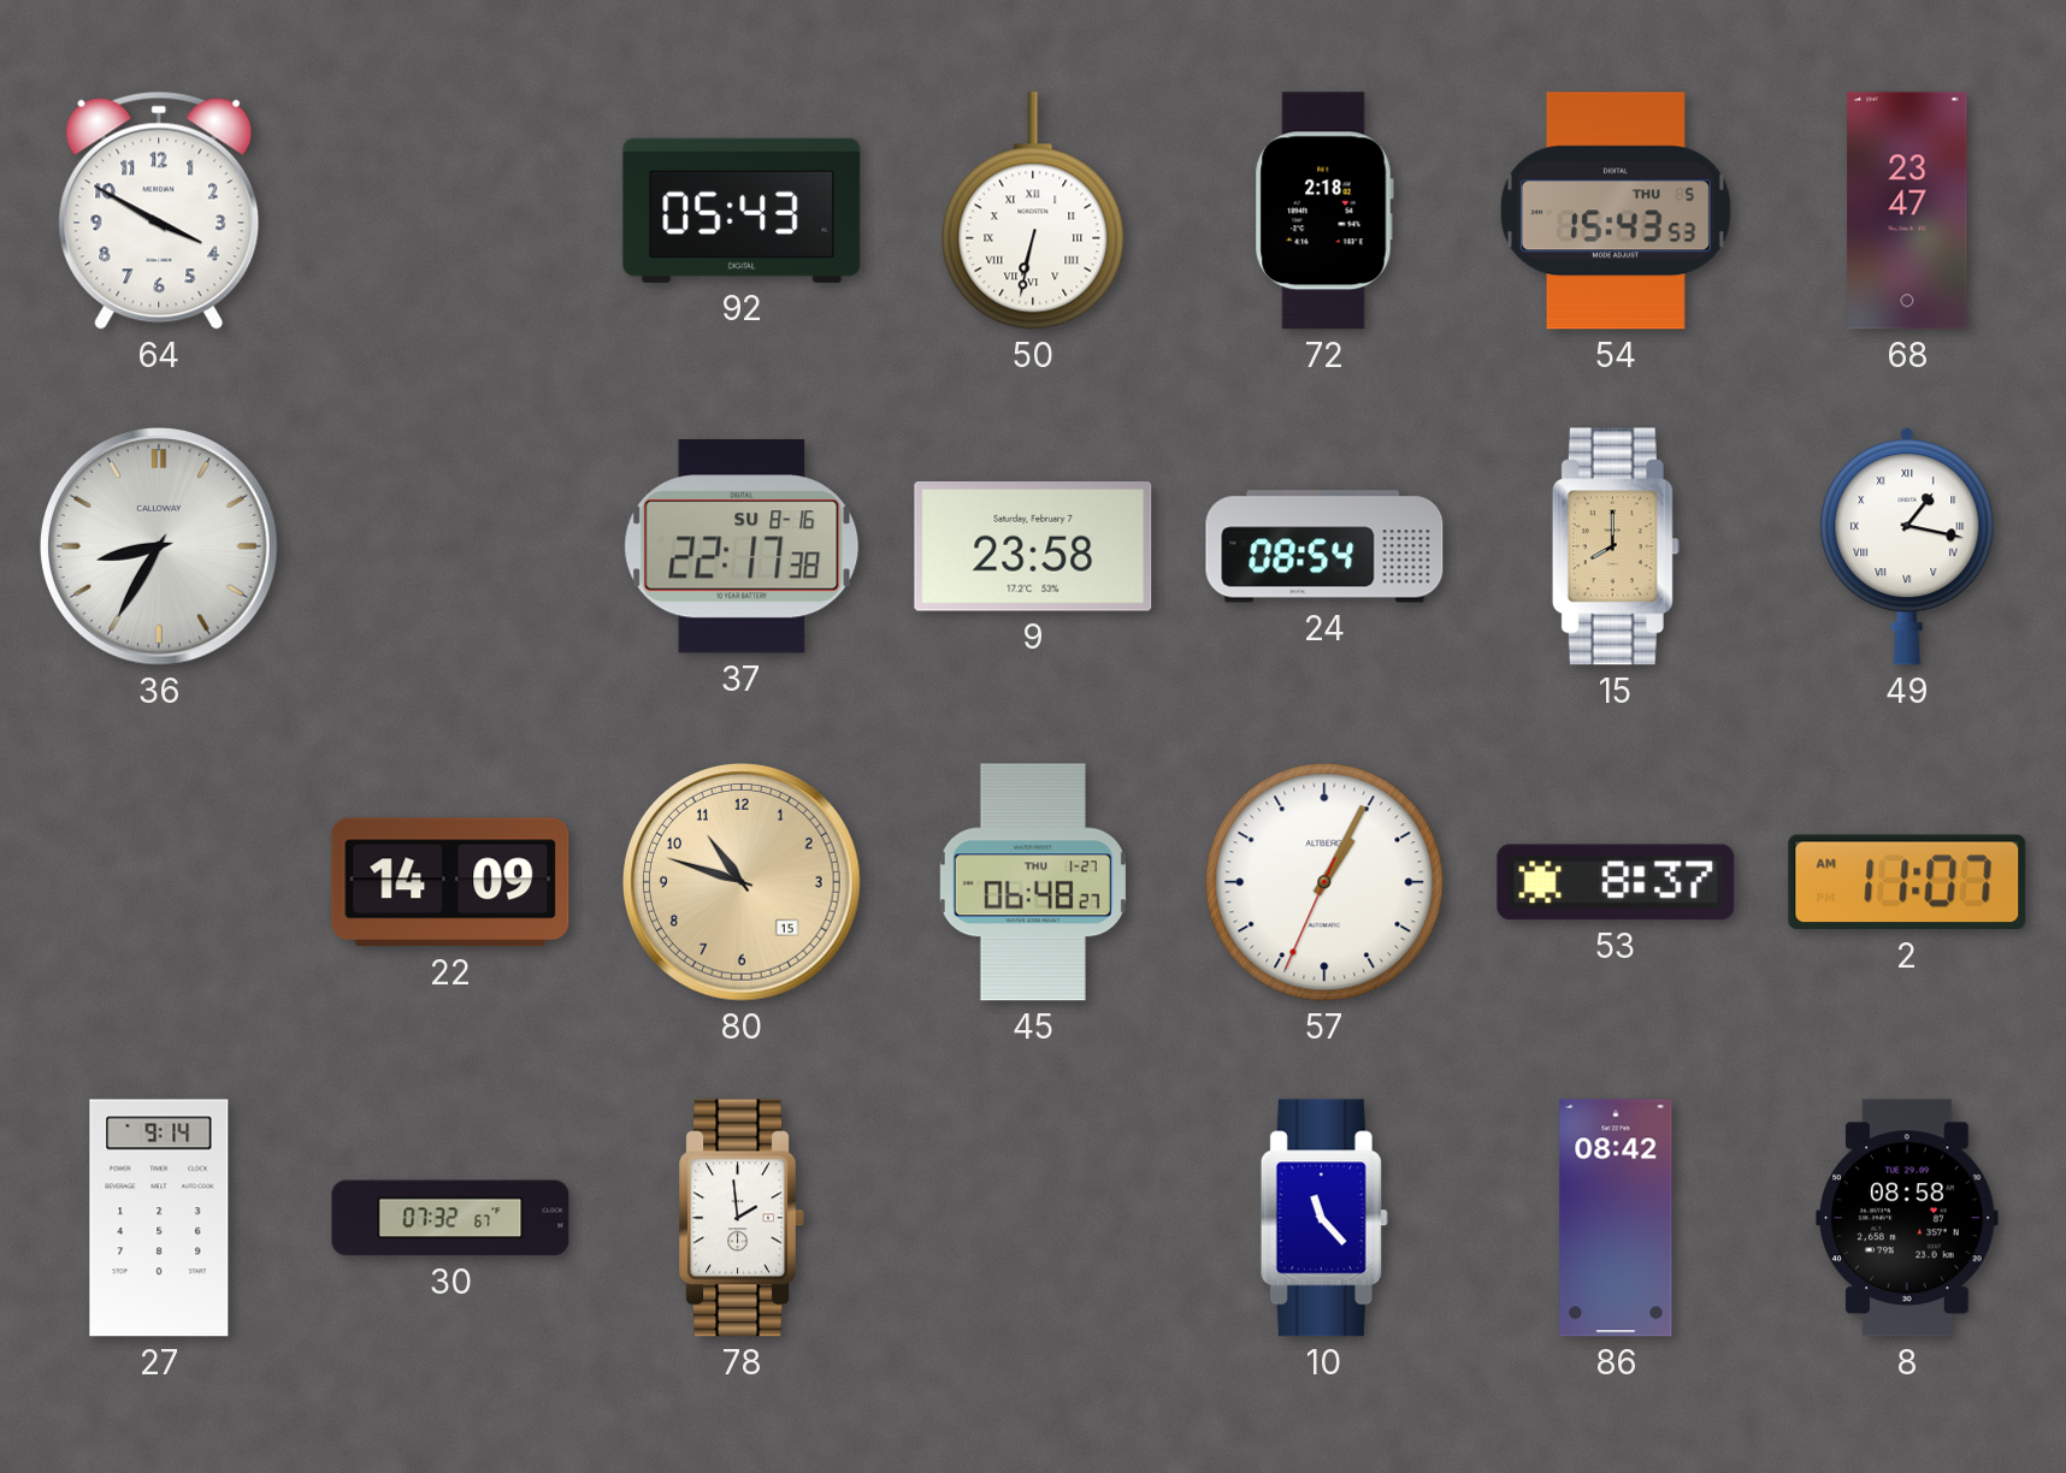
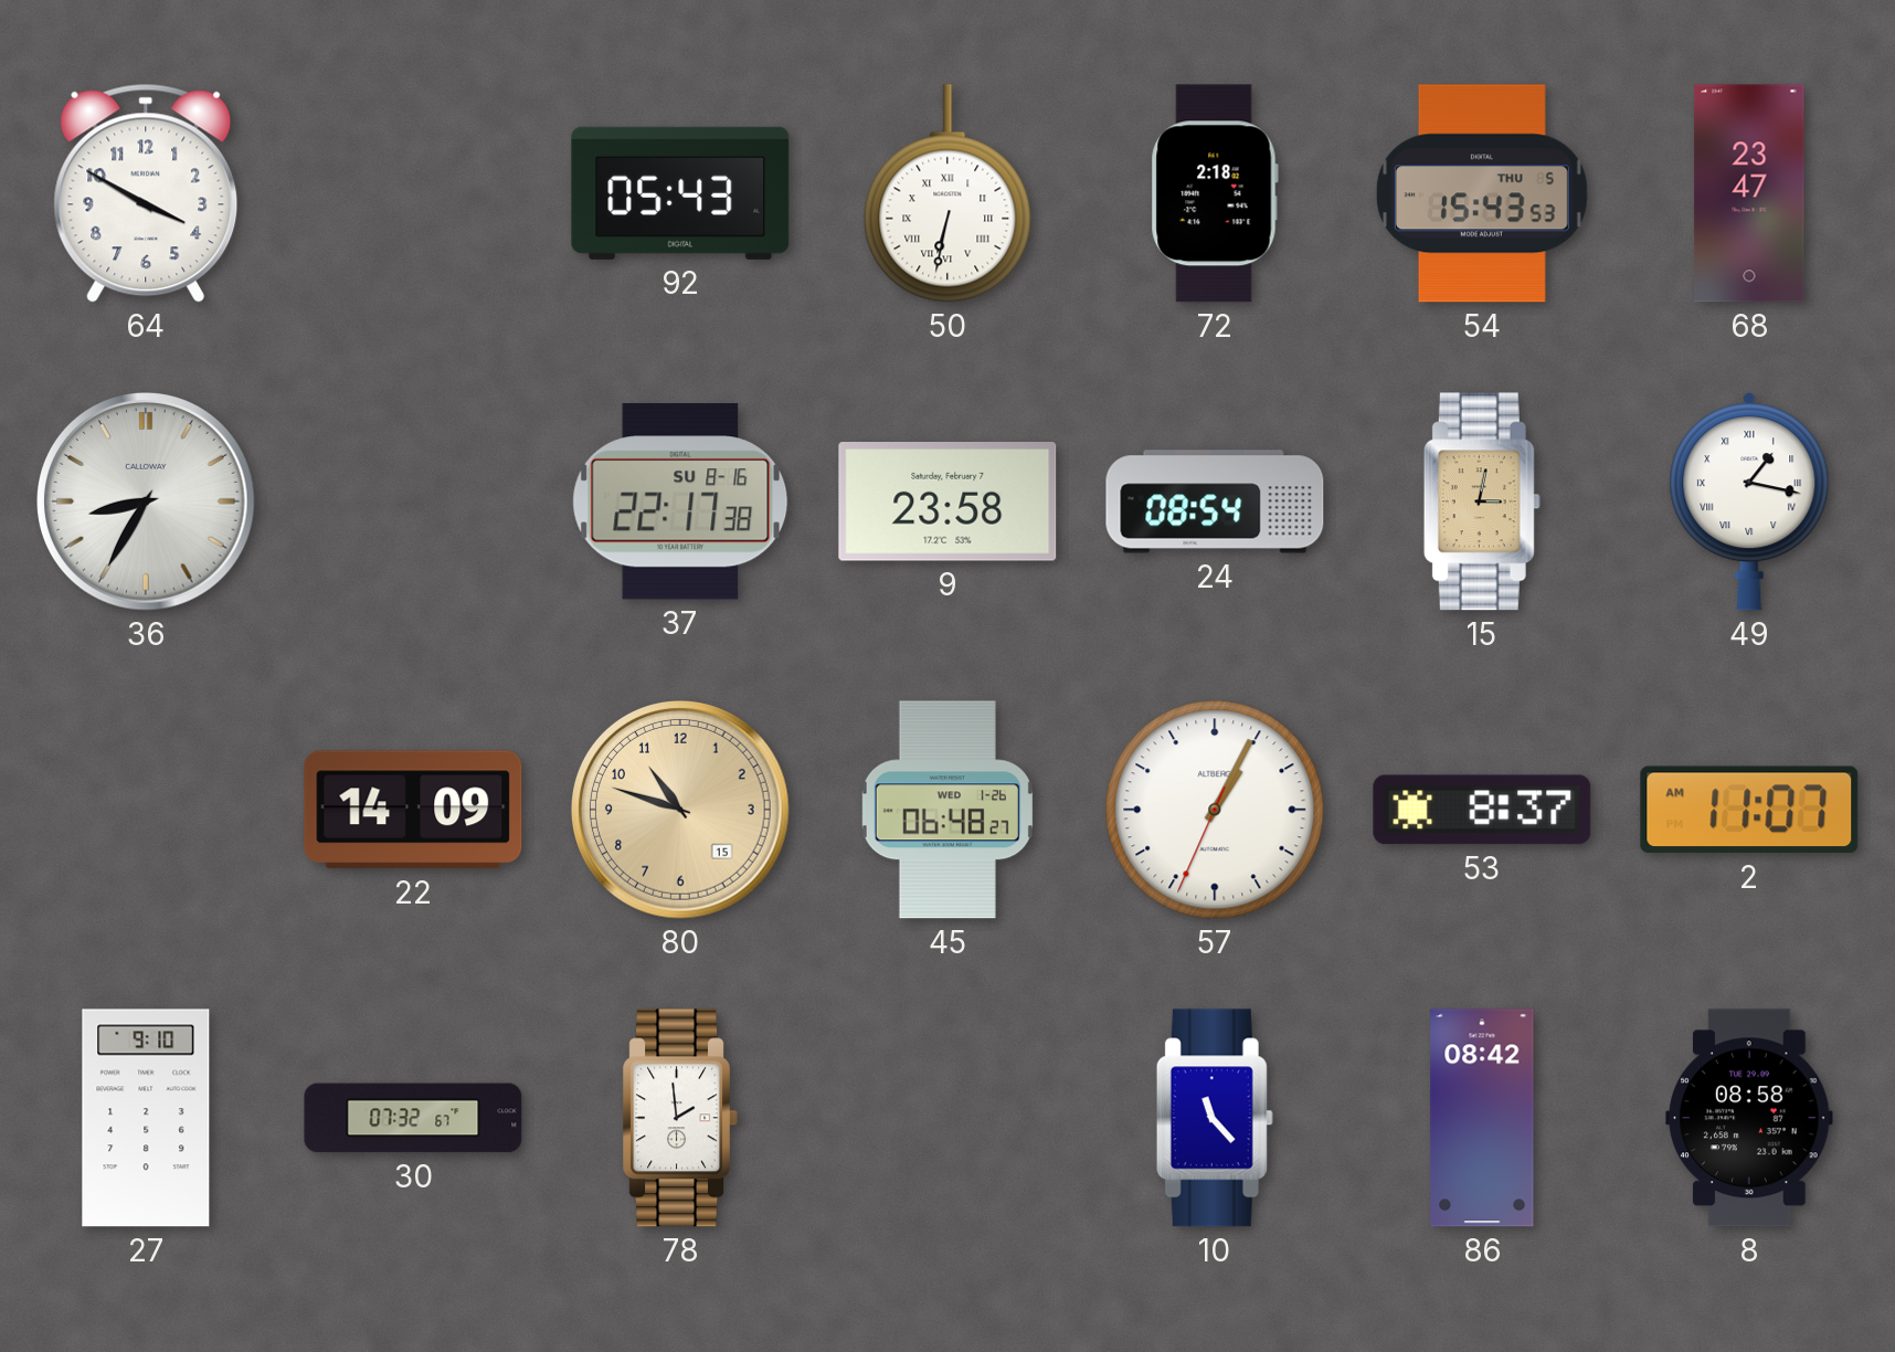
15: 8:00 -> 3:02 (1482, 501)
45 date: THU 1-27 -> WED 1-26 (947, 810)
27: 9:14 -> 9:10 (146, 1118)
